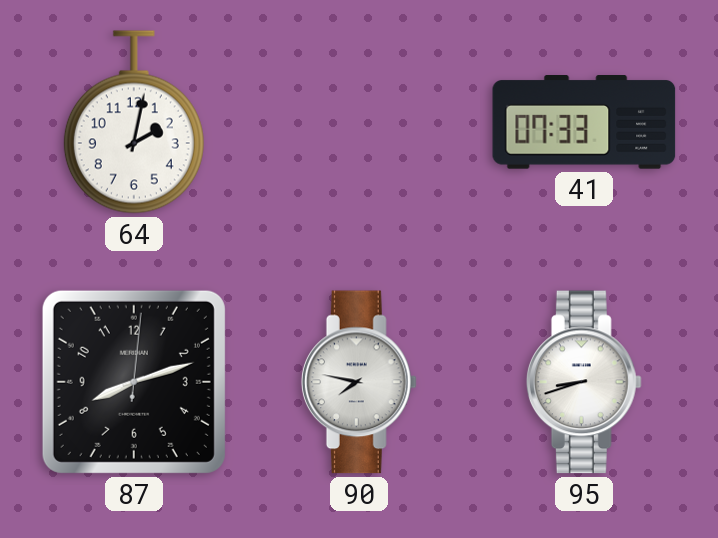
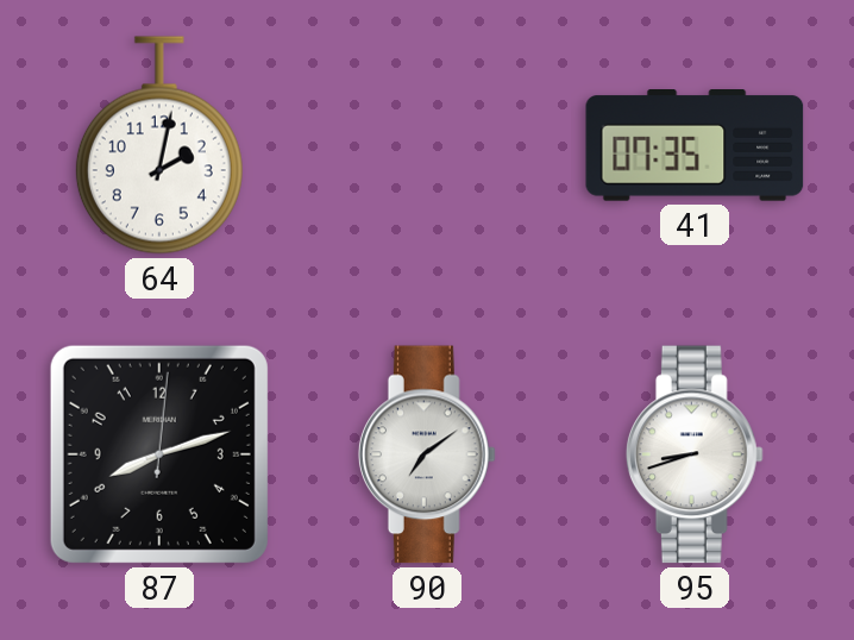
41: 07:33 -> 07:35 (695, 146)
90: 7:47 -> 7:09 (427, 454)
